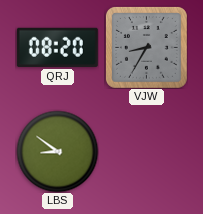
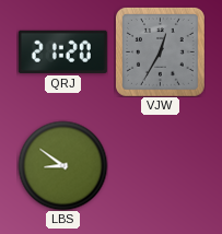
QRJ: 08:20 -> 21:20 (62, 51)
VJW: 8:35 -> 12:35 (160, 51)
